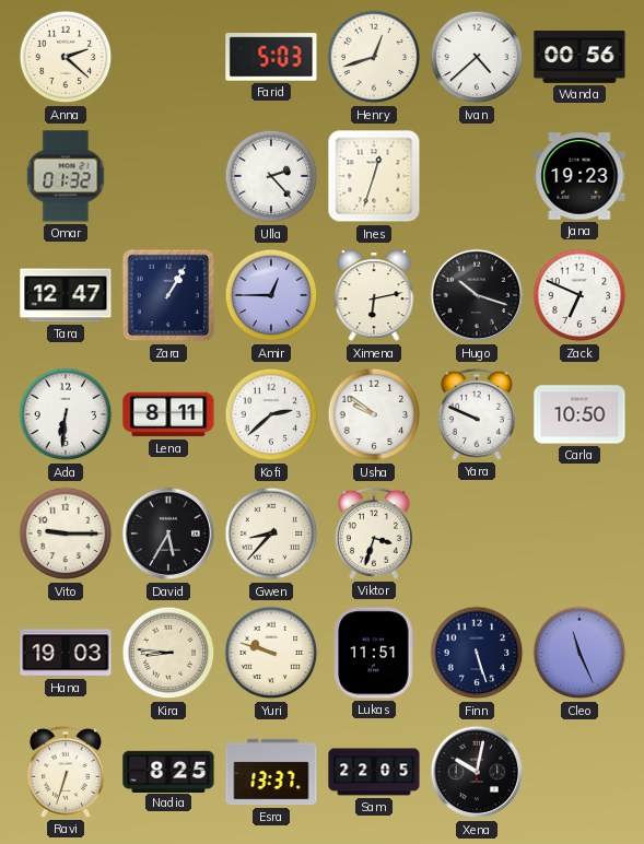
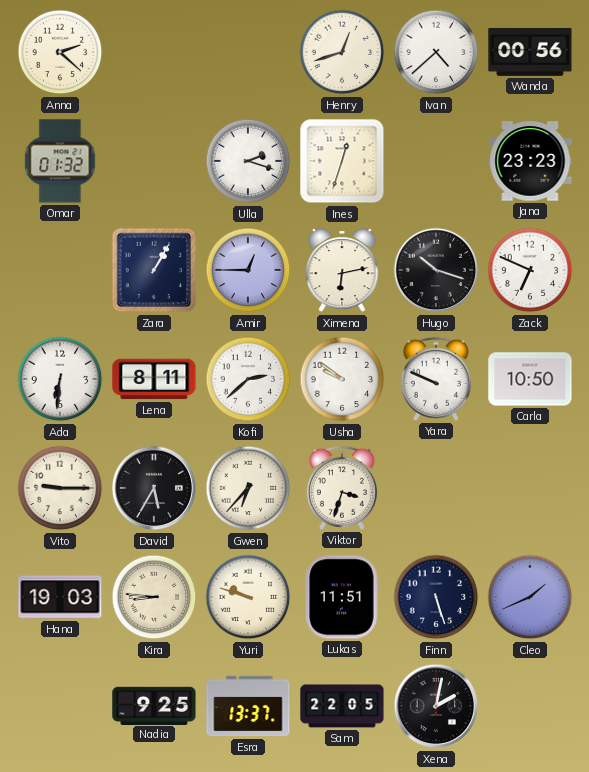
Farid: 5:03 -> none (271, 57)
Ulla: 2:23 -> 2:18 (248, 161)
Jana: 19:23 -> 23:23 (530, 161)
Tara: 12:47 -> none (66, 295)
Gwen: 8:37 -> 6:37 (248, 488)
Cleo: 11:26 -> 1:41 (530, 597)
Ravi: 6:33 -> none (66, 772)
Nadia: 8:25 -> 9:25 (154, 705)
Xena: 10:02 -> 2:02 (436, 706)
